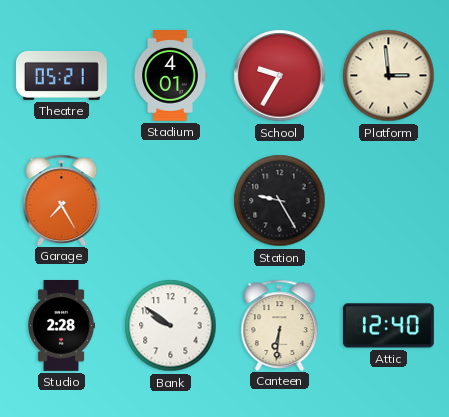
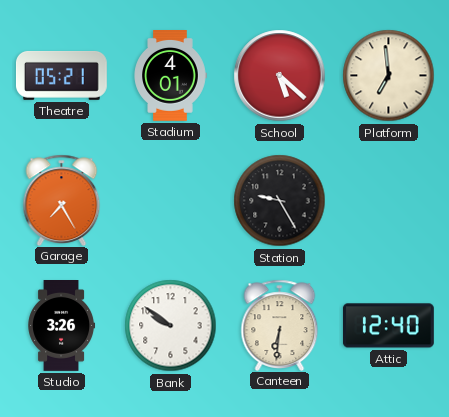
School: 9:35 -> 5:22 (280, 76)
Platform: 2:59 -> 6:59 (389, 76)
Studio: 2:28 -> 3:26 (62, 326)
